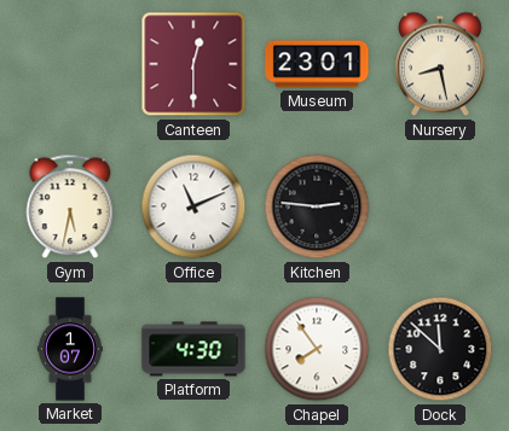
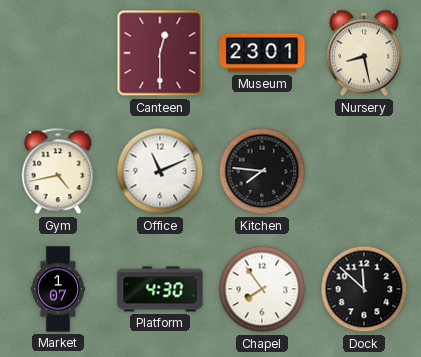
Gym: 5:32 -> 4:43 (58, 171)
Kitchen: 2:46 -> 7:46 (262, 171)
